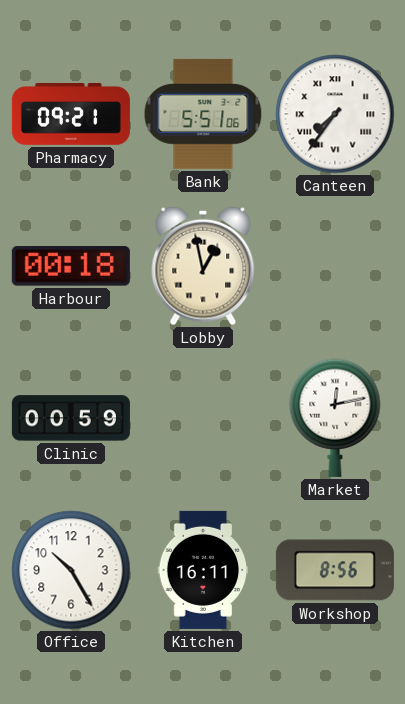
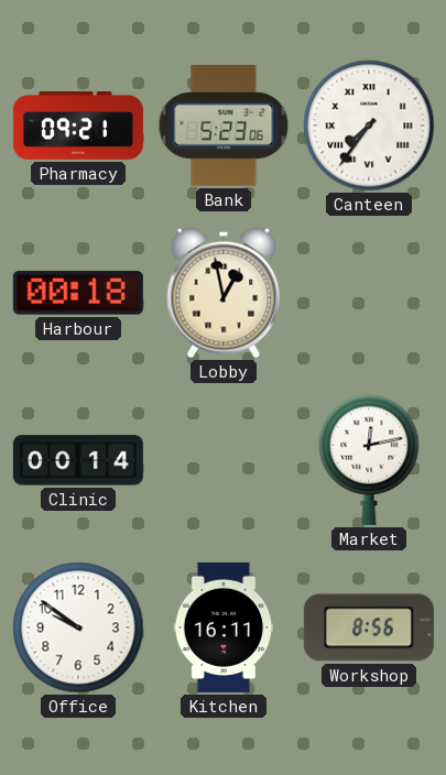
Bank: 5:51 -> 5:23 (224, 125)
Clinic: 00:59 -> 00:14 (78, 460)
Office: 10:25 -> 9:51 (78, 627)
